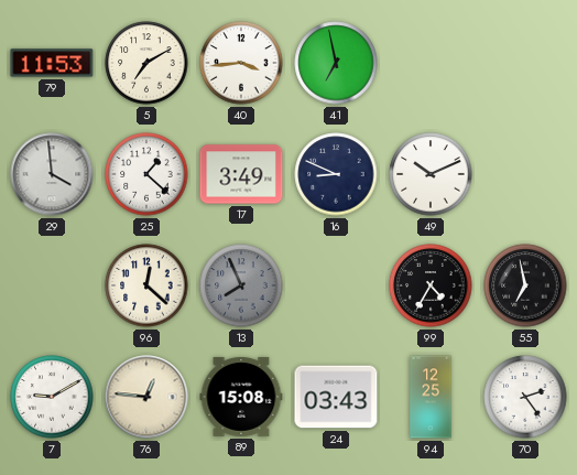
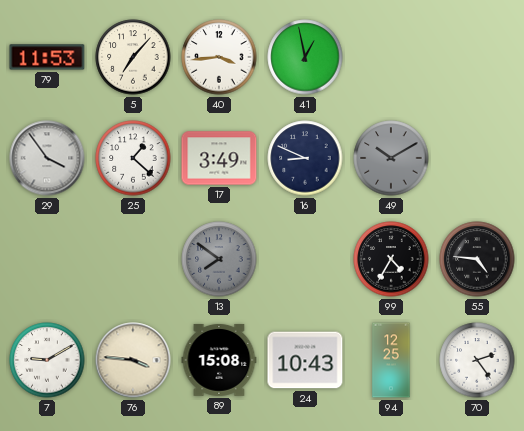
5: 7:10 -> 7:07 (133, 57)
41: 6:58 -> 12:58 (305, 57)
29: 3:59 -> 3:54 (47, 158)
49: 10:11 -> 10:10 (391, 158)
49 dial: white -> grey (391, 158)
96: 12:22 -> none (146, 285)
13: 7:56 -> 7:51 (219, 259)
55: 6:58 -> 4:46 (477, 259)
76: 12:46 -> 3:46 (133, 360)
24: 03:43 -> 10:43 (305, 360)
